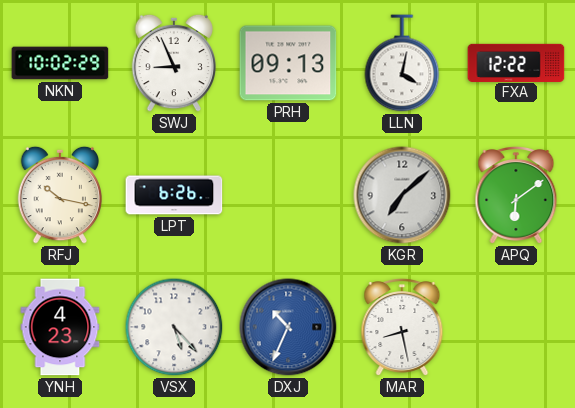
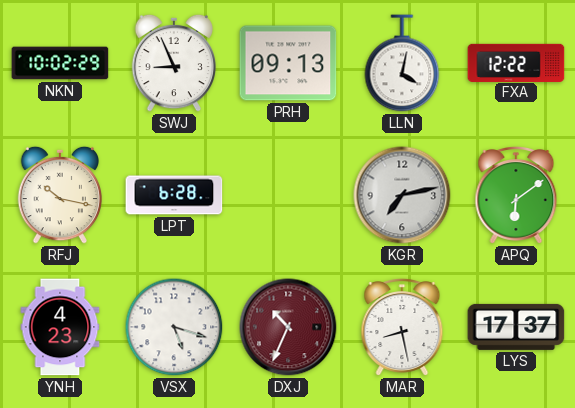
LPT: 6:26 -> 6:28 (174, 195)
KGR: 7:08 -> 7:13 (402, 195)
VSX: 5:23 -> 5:18 (174, 327)
DXJ dial: blue -> burgundy (288, 327)
LYS: none -> 17:37 (516, 327)
